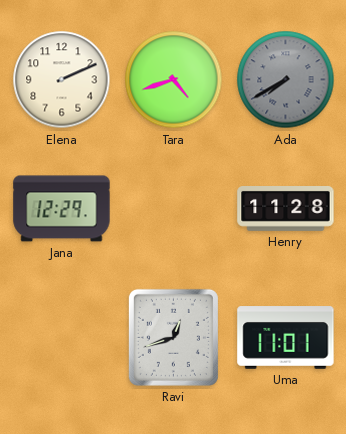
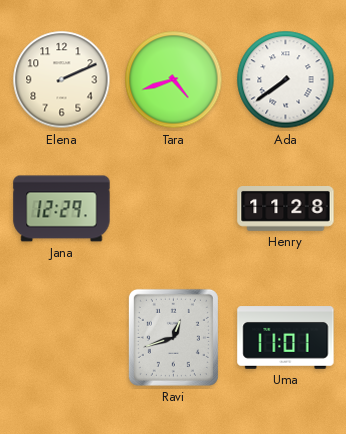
Ada: 7:40 -> 7:39 (286, 80)
Ada dial: grey -> white (286, 80)
